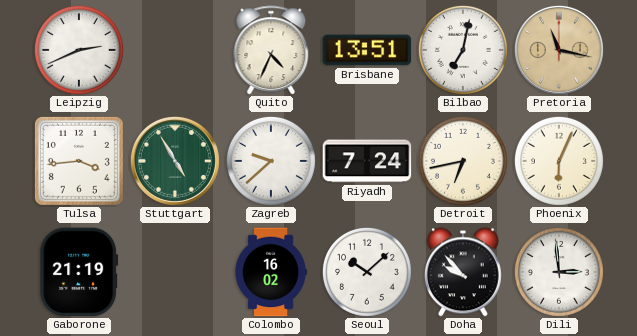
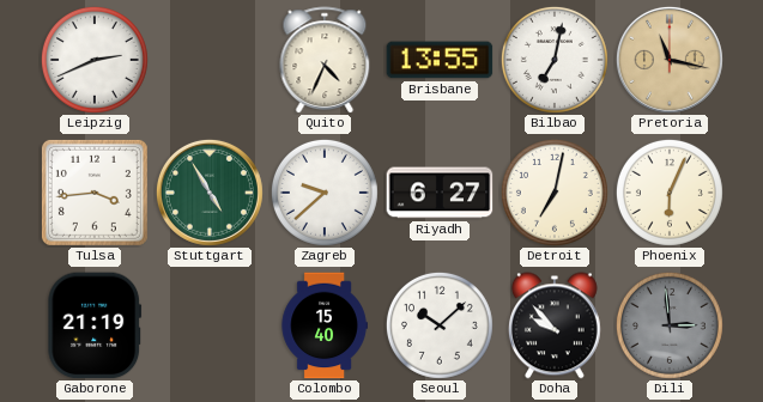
Brisbane: 13:51 -> 13:55 (440, 60)
Riyadh: 7:24 -> 6:27 (440, 193)
Detroit: 6:43 -> 7:02 (555, 193)
Colombo: 16:02 -> 15:40 (325, 325)
Dili dial: white -> grey (670, 325)
